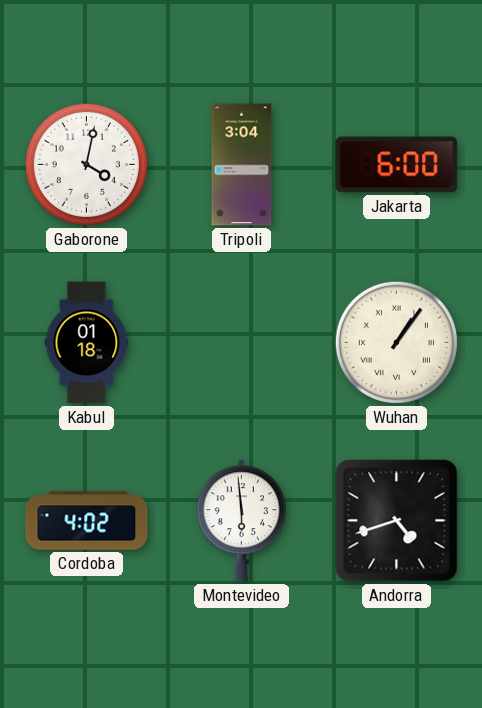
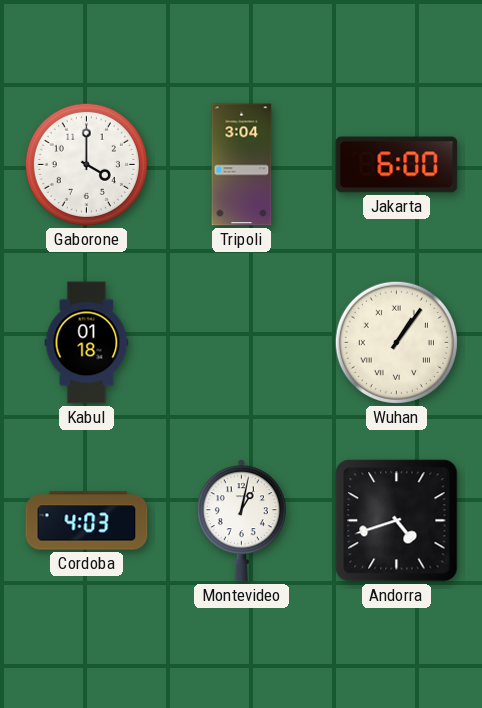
Gaborone: 4:02 -> 4:00 (86, 164)
Cordoba: 4:02 -> 4:03 (87, 521)
Montevideo: 5:59 -> 1:02 (241, 521)
